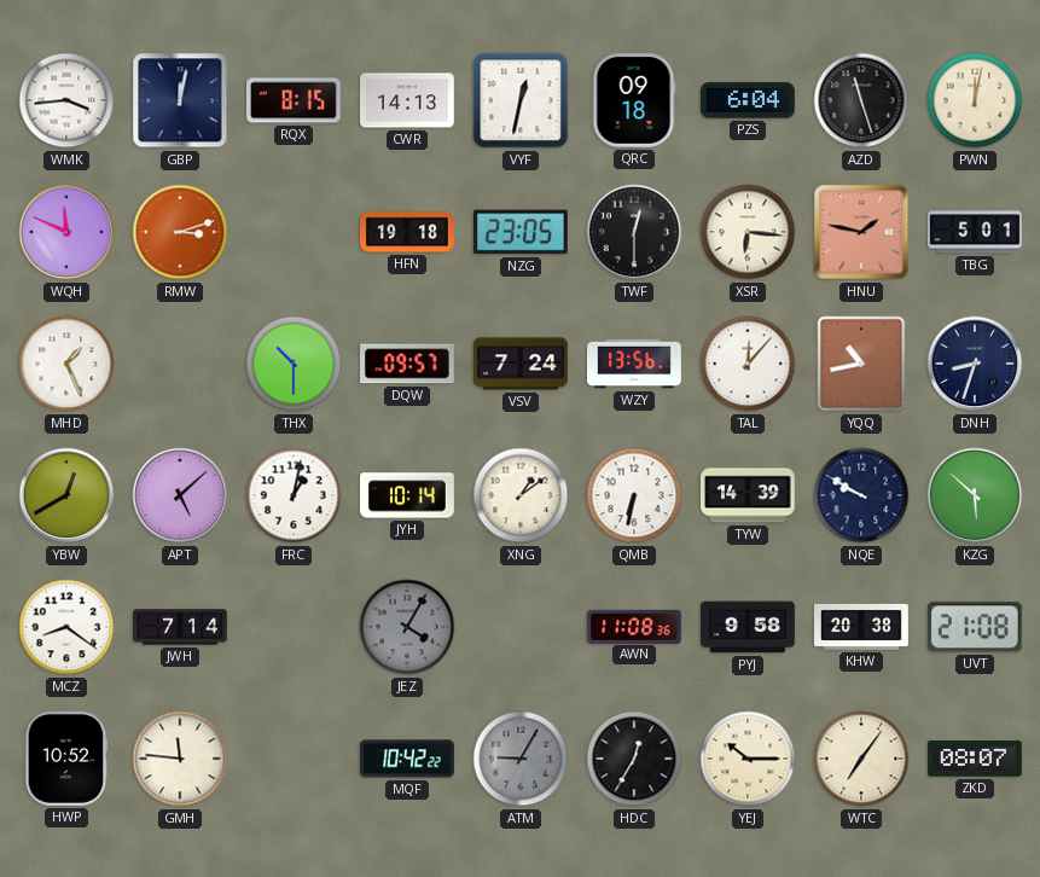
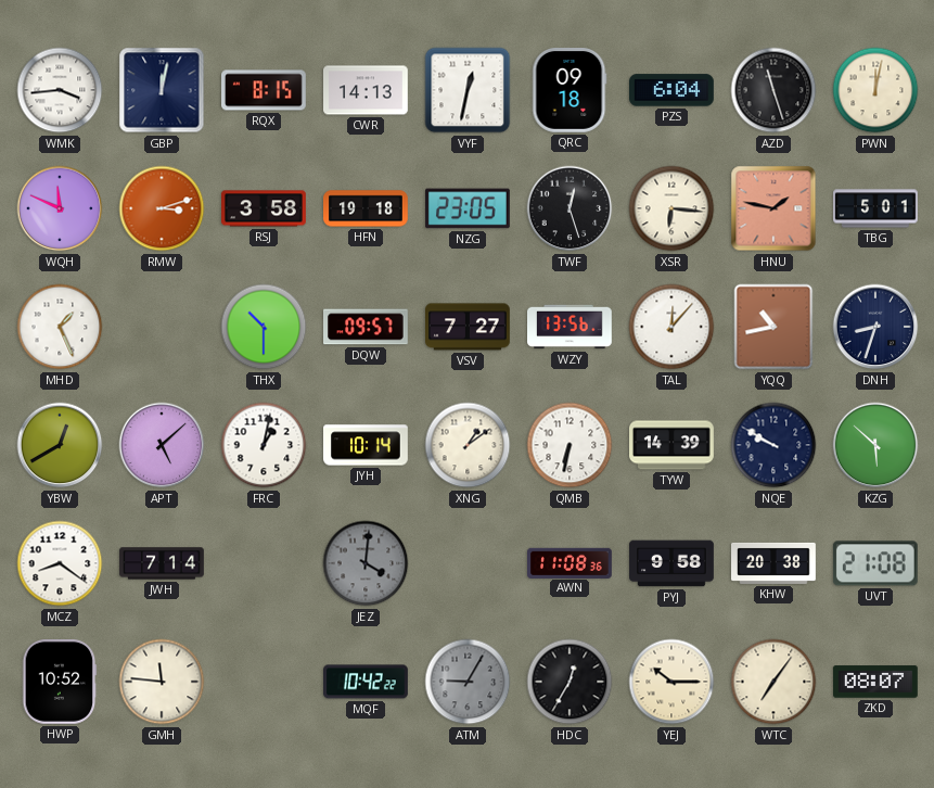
RSJ: none -> 3:58 (265, 208)
TWF: 12:30 -> 12:27 (570, 208)
VSV: 7:24 -> 7:27 (469, 327)
JEZ: 4:05 -> 4:01 (366, 563)
